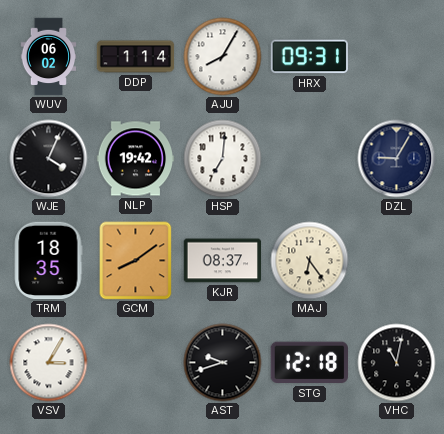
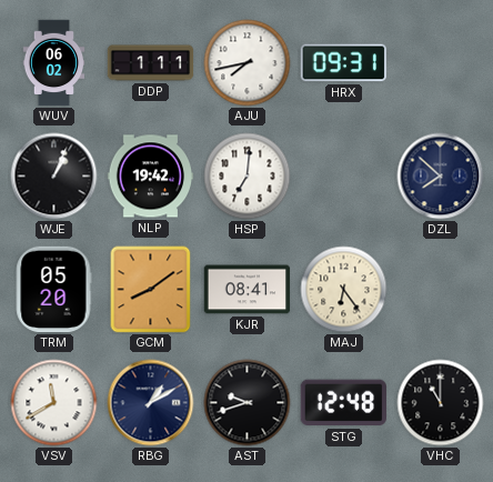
DDP: 1:14 -> 1:11 (151, 63)
AJU: 8:05 -> 7:43 (248, 63)
WJE: 4:04 -> 1:04 (54, 177)
DZL: 9:05 -> 7:52 (441, 177)
TRM: 18:35 -> 05:20 (53, 290)
KJR: 08:37 -> 08:41 (248, 290)
VSV: 3:05 -> 11:40 (54, 403)
RBG: none -> 1:10 (151, 403)
STG: 12:18 -> 12:48 (343, 403)
VHC: 11:02 -> 11:00 (441, 403)
